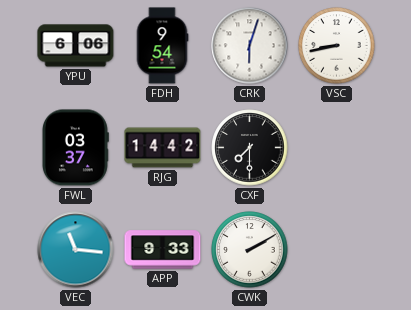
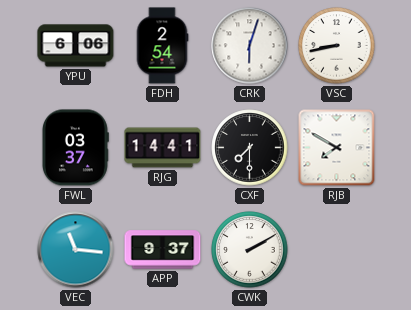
FDH: 9:54 -> 2:54 (162, 46)
RJG: 14:42 -> 14:41 (163, 148)
RJB: none -> 7:50 (337, 148)
APP: 9:33 -> 9:37 (163, 250)
